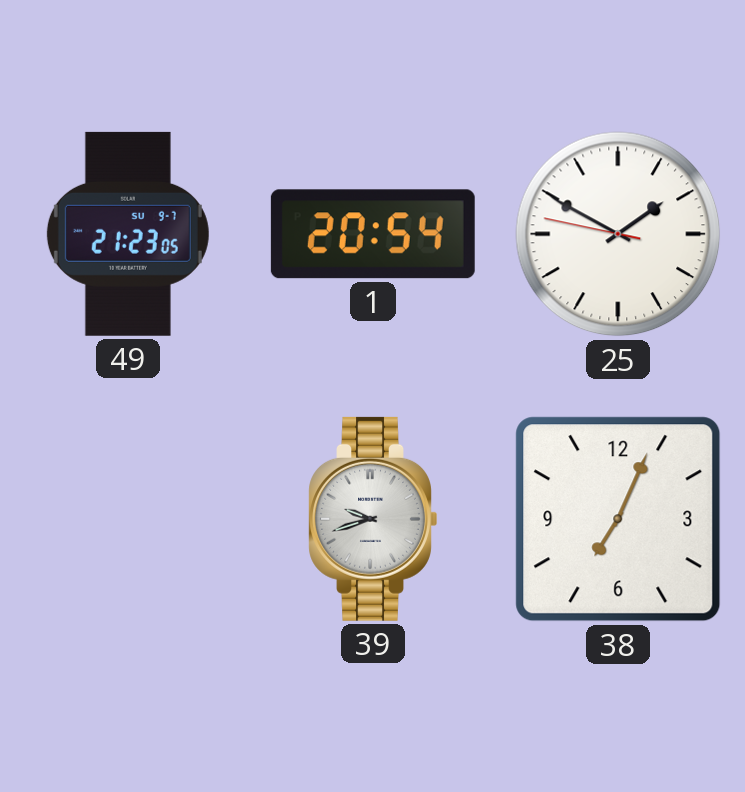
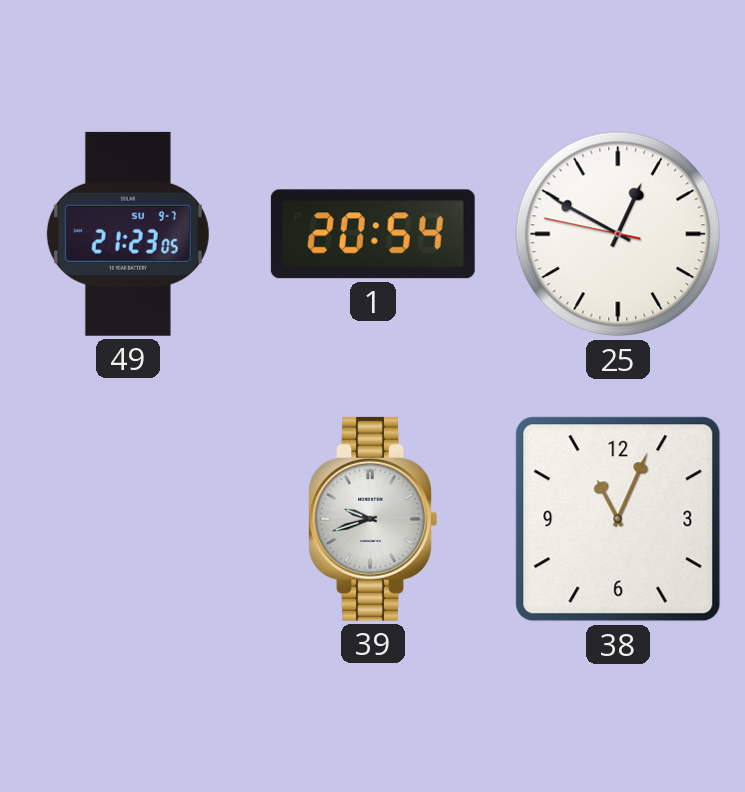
25: 1:49 -> 12:49 (618, 234)
38: 7:04 -> 11:04 (618, 519)
